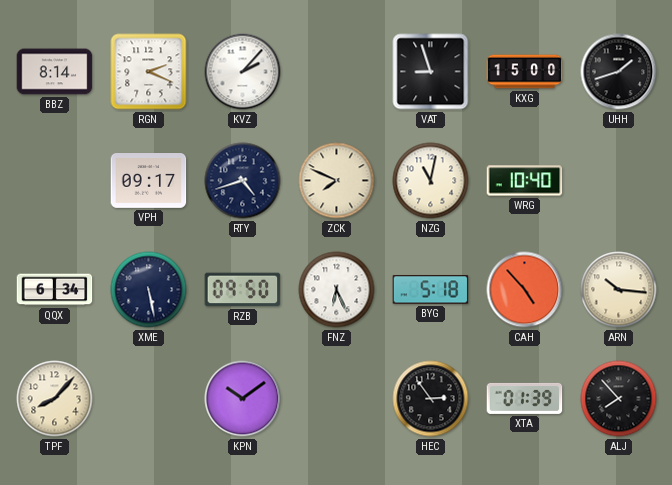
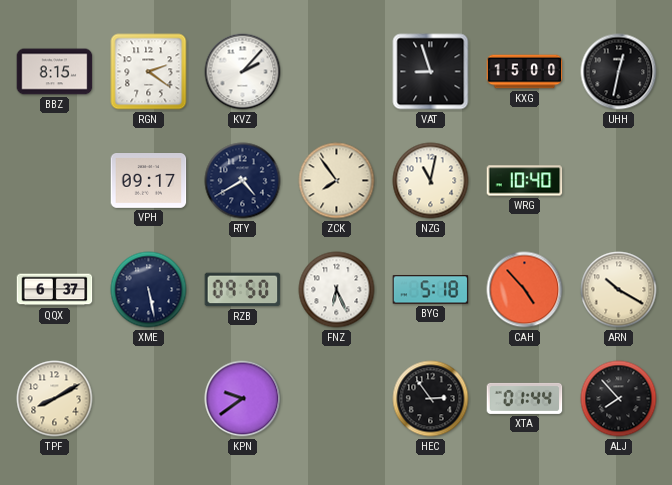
BBZ: 8:14 -> 8:15 (55, 72)
RGN: 2:19 -> 2:21 (149, 72)
UHH: 1:42 -> 12:32 (619, 72)
RTY: 4:42 -> 4:40 (243, 181)
ZCK: 7:49 -> 7:54 (337, 181)
QQX: 6:34 -> 6:37 (55, 290)
ARN: 10:16 -> 10:20 (619, 290)
TPF: 8:07 -> 8:10 (55, 399)
KPN: 10:09 -> 9:39 (243, 399)
XTA: 01:39 -> 01:44 (525, 398)
